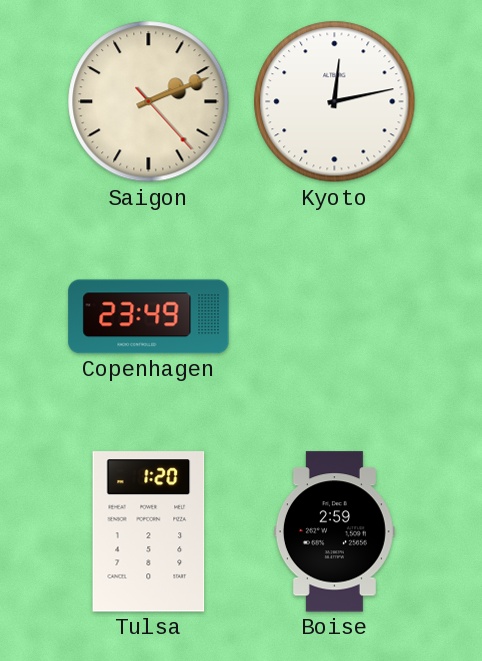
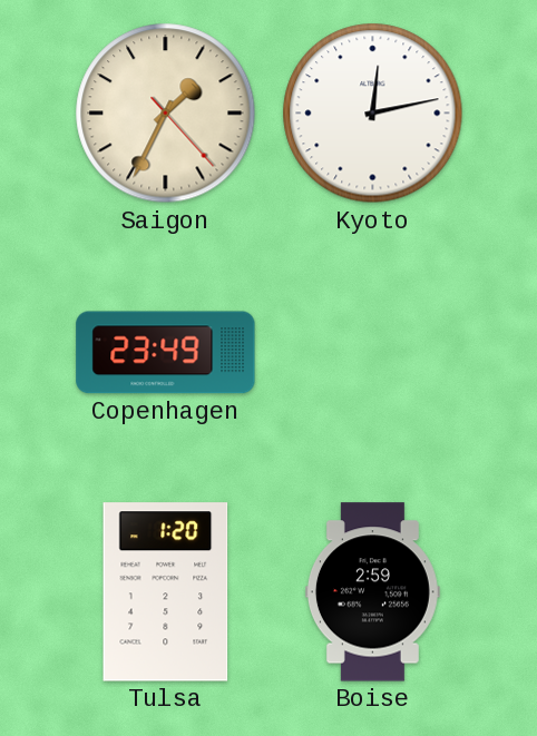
Saigon: 2:11 -> 1:34 (166, 114)
